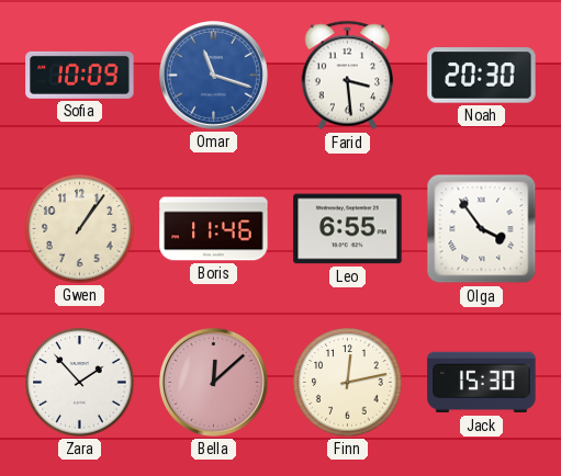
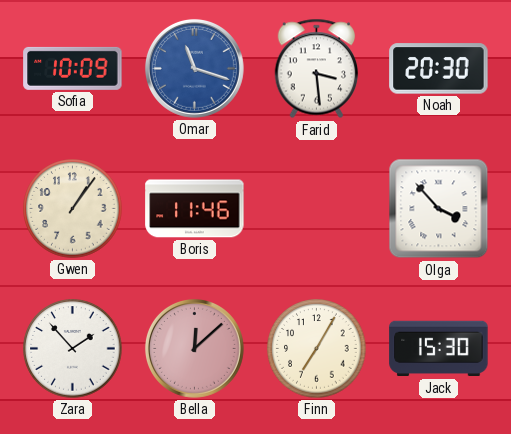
Leo: 6:55 -> none (348, 229)
Olga: 3:54 -> 3:53 (439, 209)
Finn: 12:13 -> 7:05 (317, 349)
